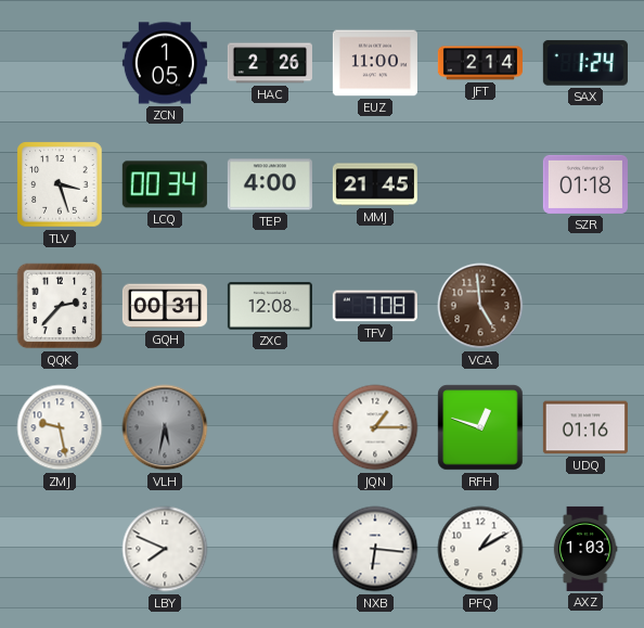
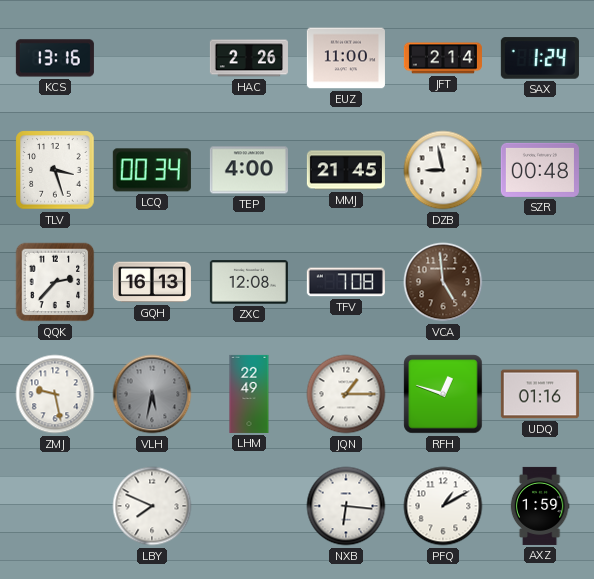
KCS: none -> 13:16 (55, 58)
ZCN: 1:05 -> none (165, 63)
DZB: none -> 8:58 (443, 170)
SZR: 01:18 -> 00:48 (540, 170)
GQH: 00:31 -> 16:13 (152, 282)
LHM: none -> 22:49 (249, 394)
AXZ: 1:03 -> 1:59 (540, 506)
